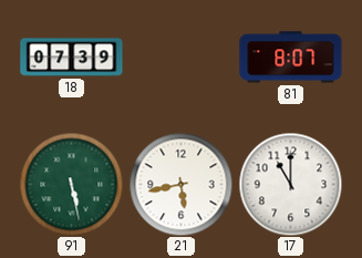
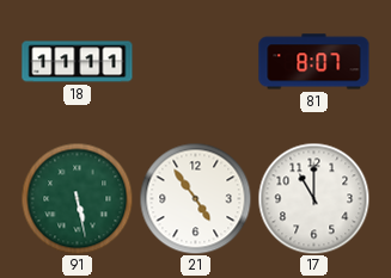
18: 07:39 -> 11:11 (78, 62)
21: 5:43 -> 4:54 (195, 198)
